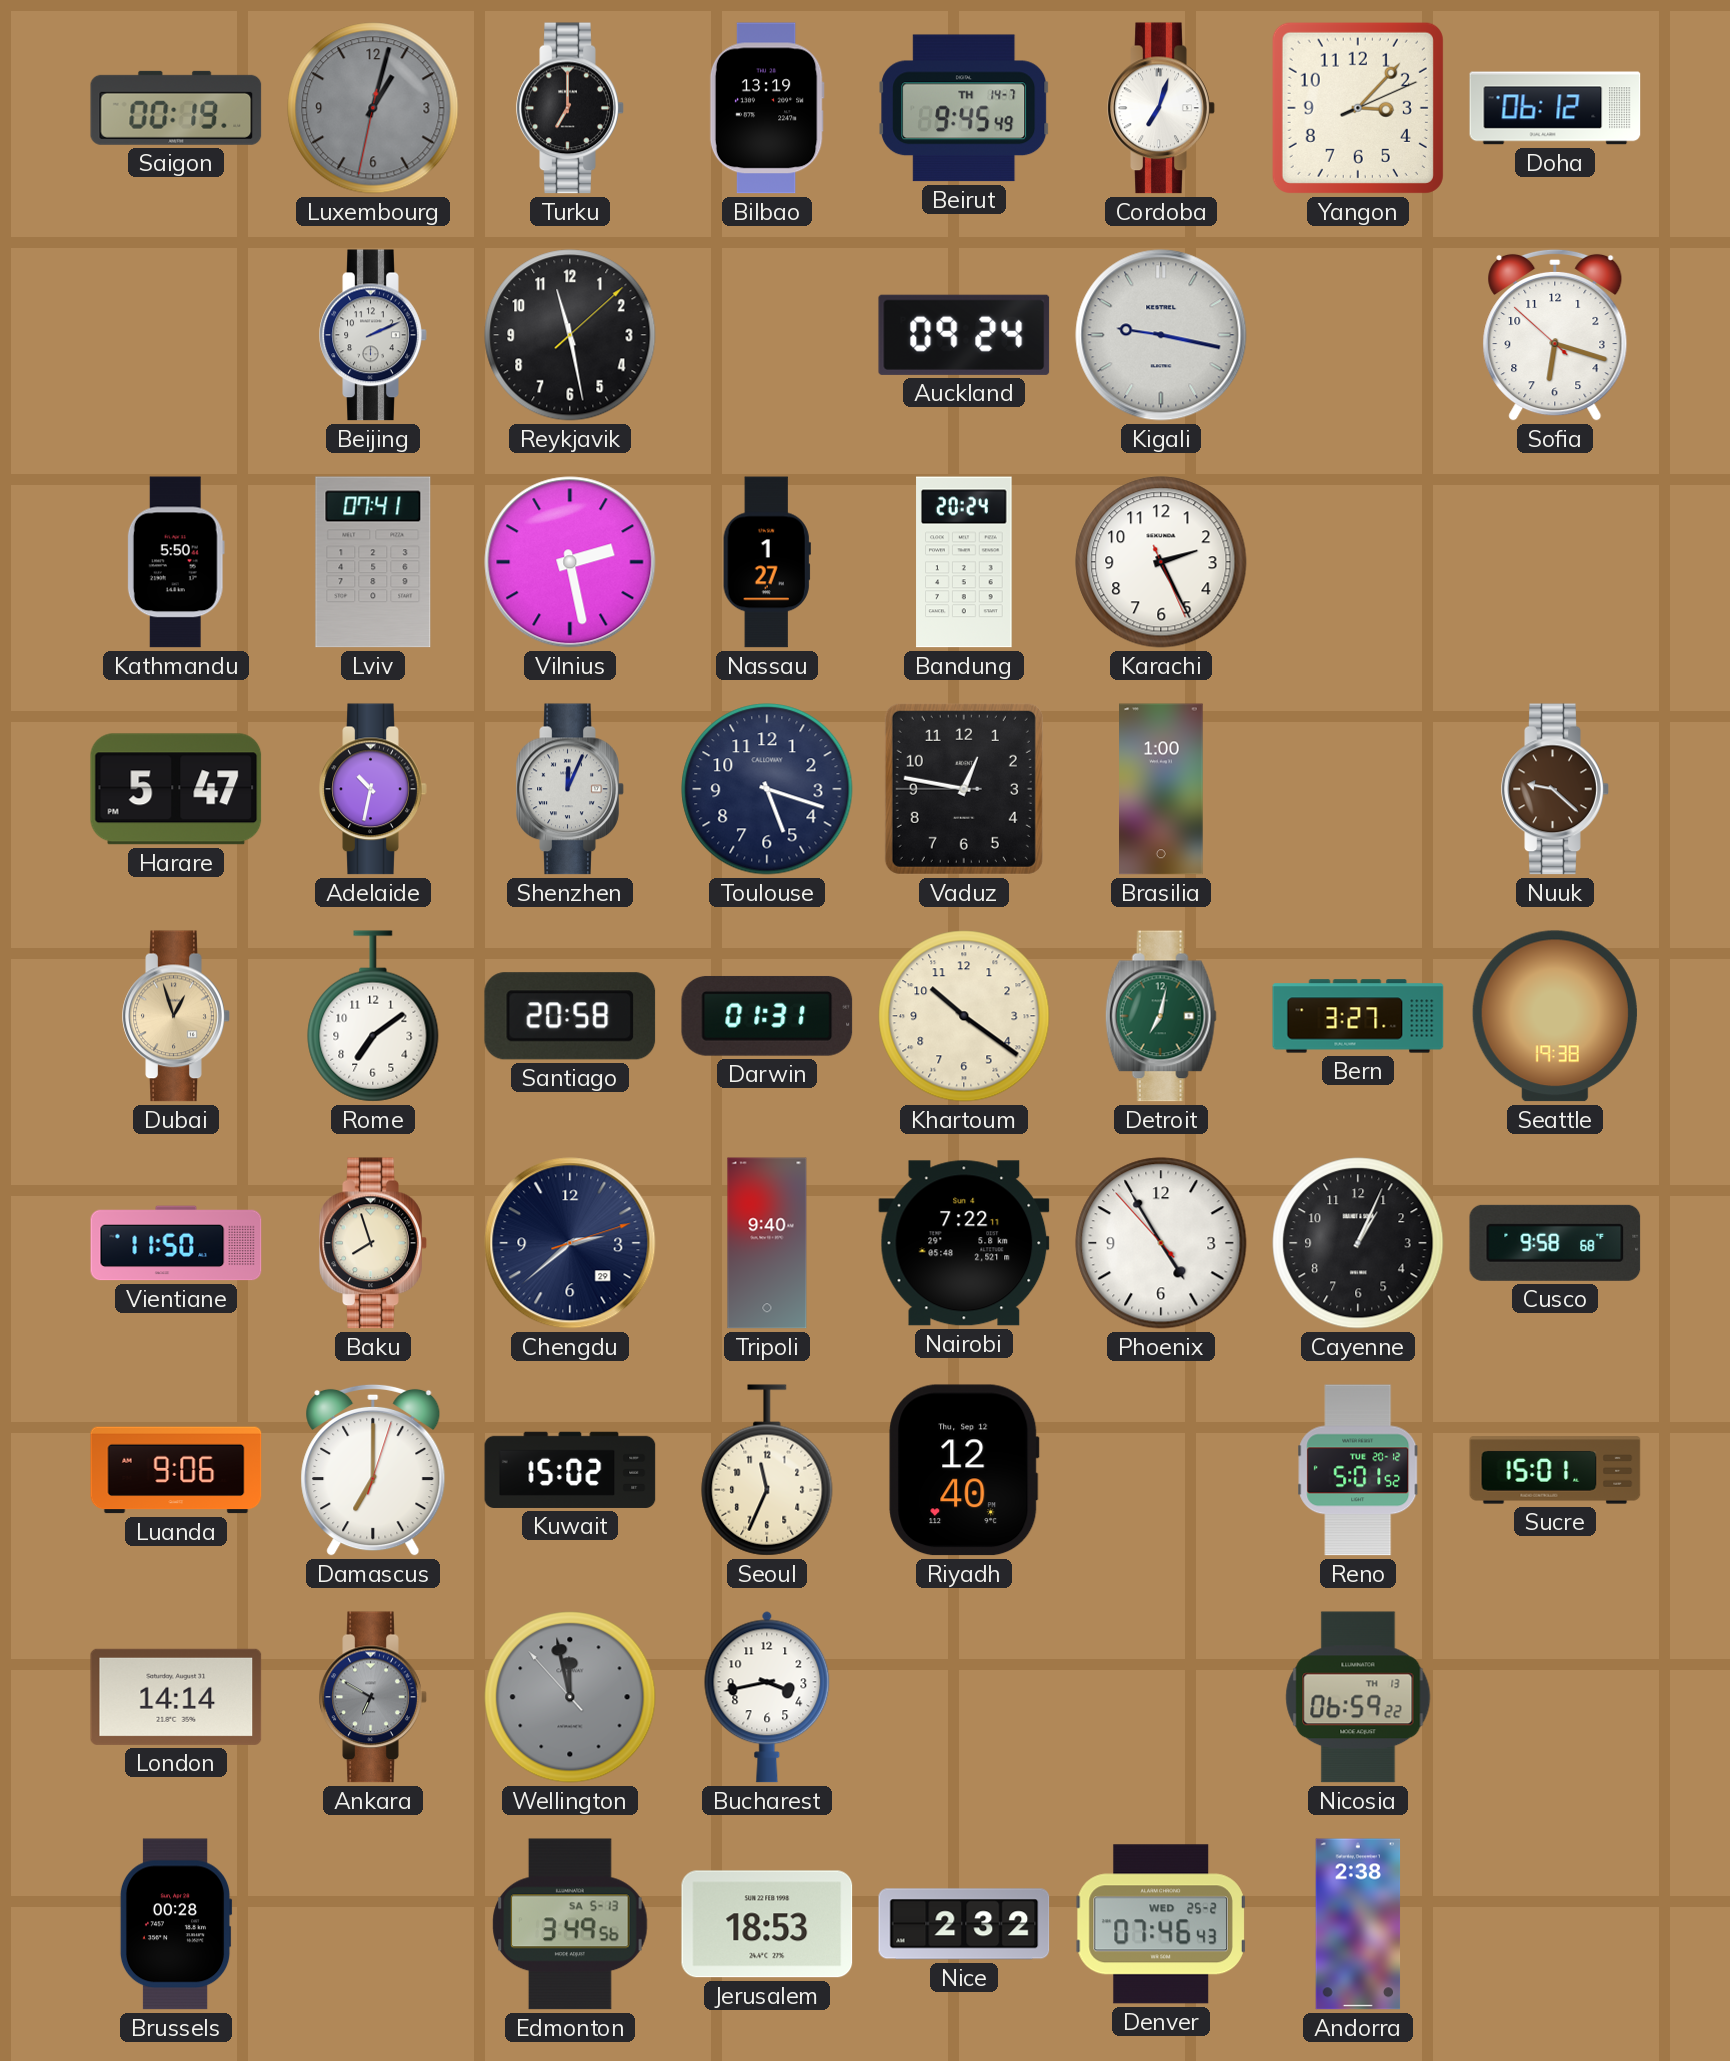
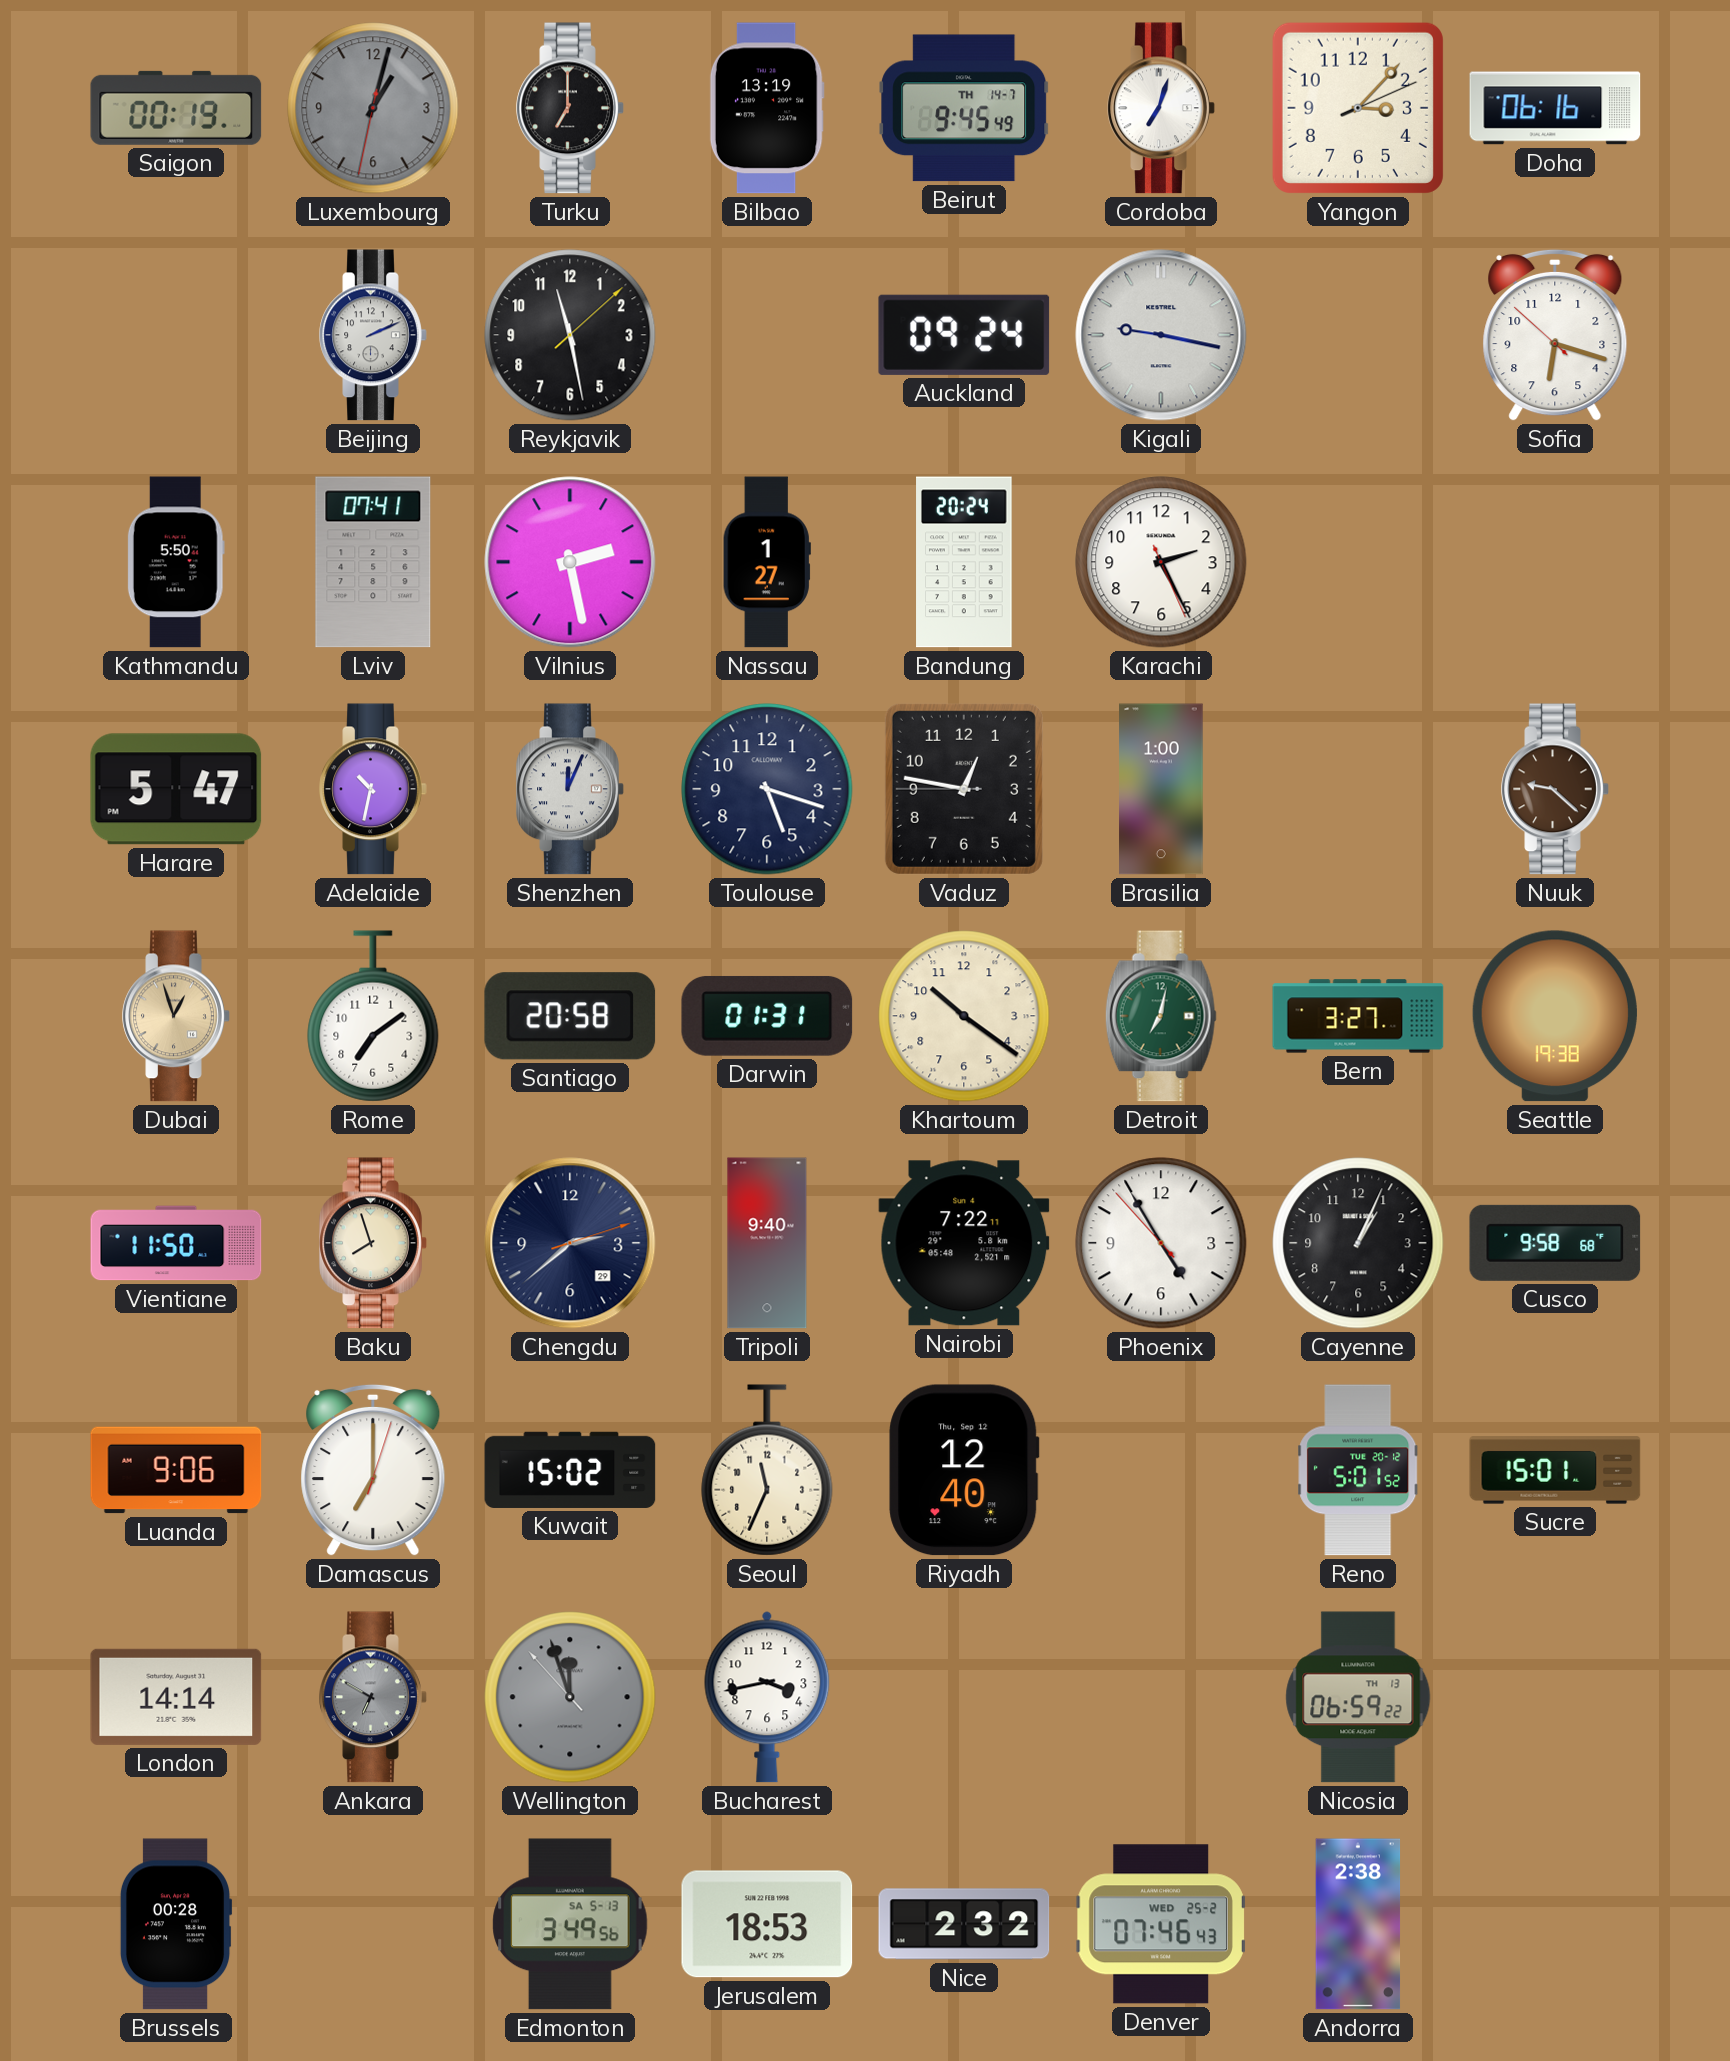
Doha: 06:12 -> 06:16 (1555, 108)
Wellington: 11:57 -> 11:56 (570, 1697)
